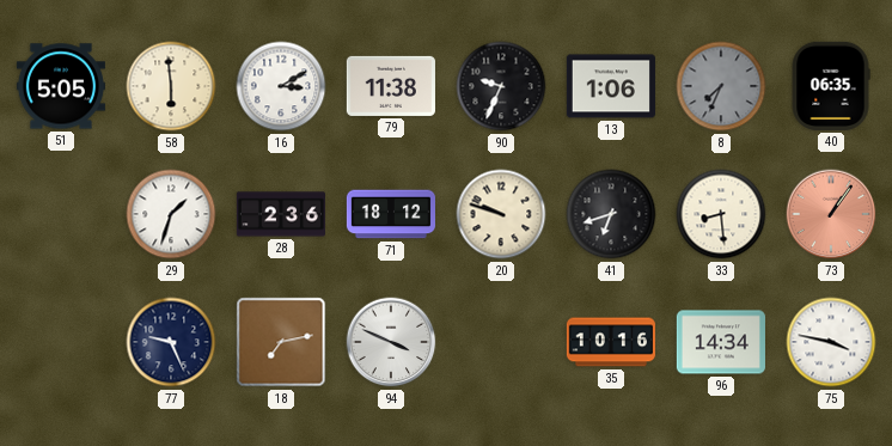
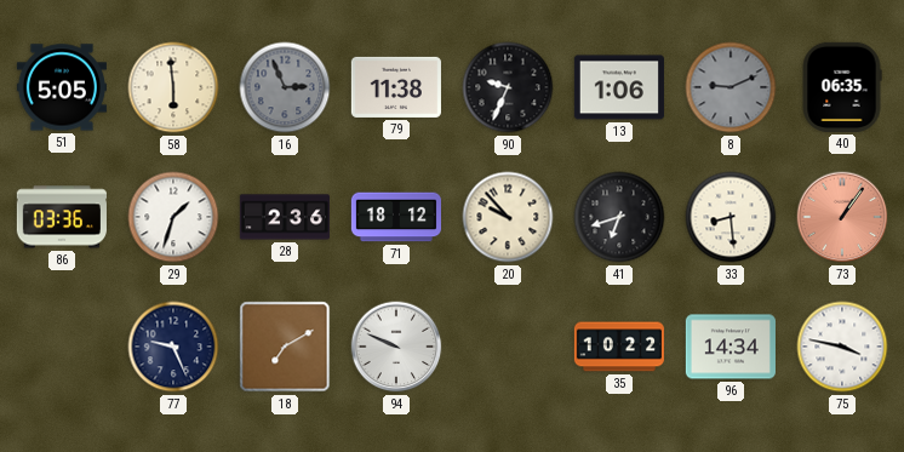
16: 3:10 -> 2:56 (285, 87)
16 dial: white -> grey (285, 87)
8: 7:34 -> 9:11 (731, 87)
86: none -> 03:36 (62, 217)
20: 9:48 -> 9:53 (508, 217)
18: 7:13 -> 7:10 (285, 347)
94: 3:49 -> 9:49 (396, 347)
35: 10:16 -> 10:22 (619, 347)
